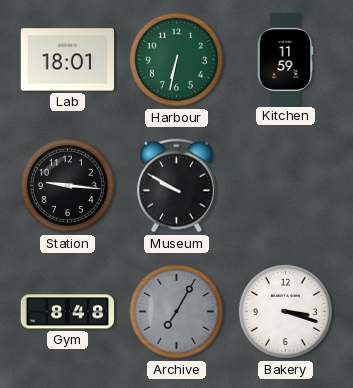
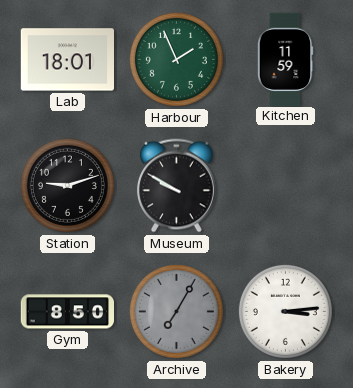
Harbour: 6:32 -> 1:56 (176, 59)
Station: 9:16 -> 9:12 (67, 185)
Gym: 8:48 -> 8:50 (67, 312)
Bakery: 3:18 -> 3:14 (285, 311)
